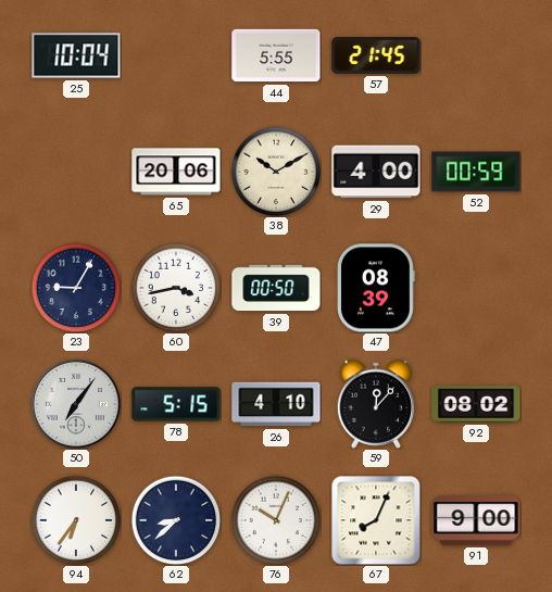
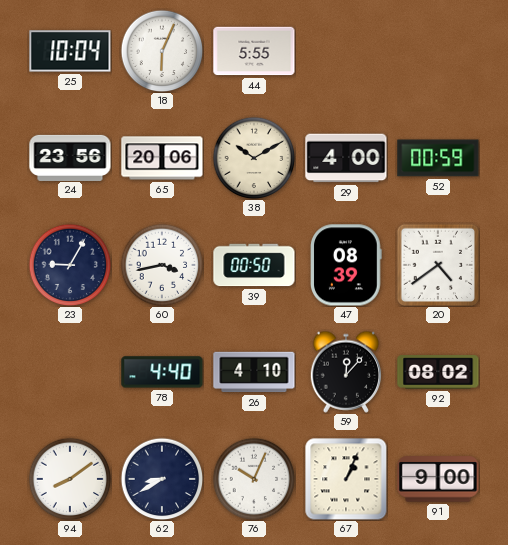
18: none -> 6:04 (162, 51)
57: 21:45 -> none (376, 56)
24: none -> 23:56 (70, 157)
20: none -> 4:39 (438, 265)
50: 7:06 -> none (76, 404)
78: 5:15 -> 4:40 (162, 372)
94: 6:36 -> 8:09 (70, 479)
62: 8:38 -> 8:40 (162, 479)
67: 8:04 -> 1:04 (346, 479)
